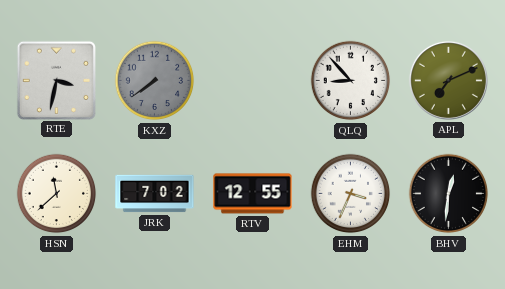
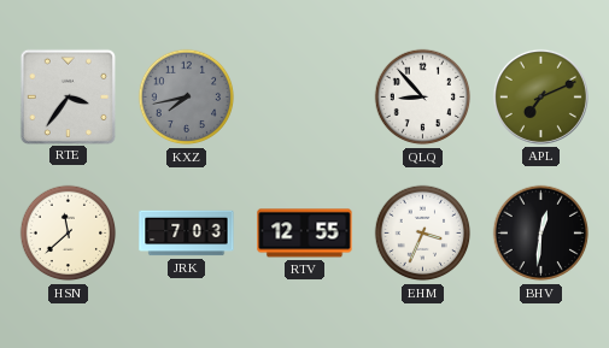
RTE: 3:32 -> 3:36 (68, 96)
KXZ: 7:39 -> 7:43 (187, 98)
JRK: 7:02 -> 7:03 (187, 234)
